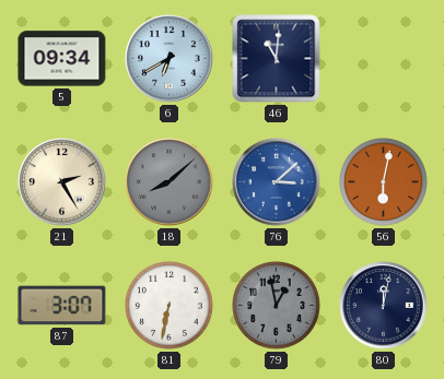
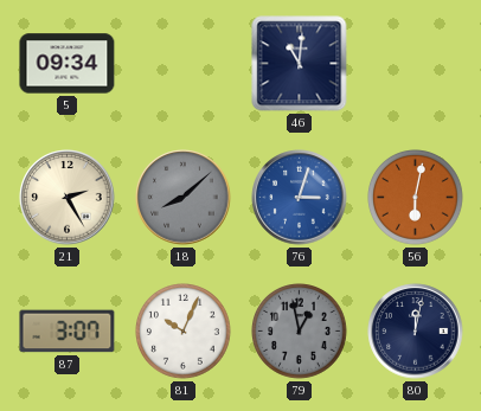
6: 6:40 -> none (170, 59)
76: 3:08 -> 3:03 (300, 198)
81: 6:32 -> 10:04 (184, 332)
